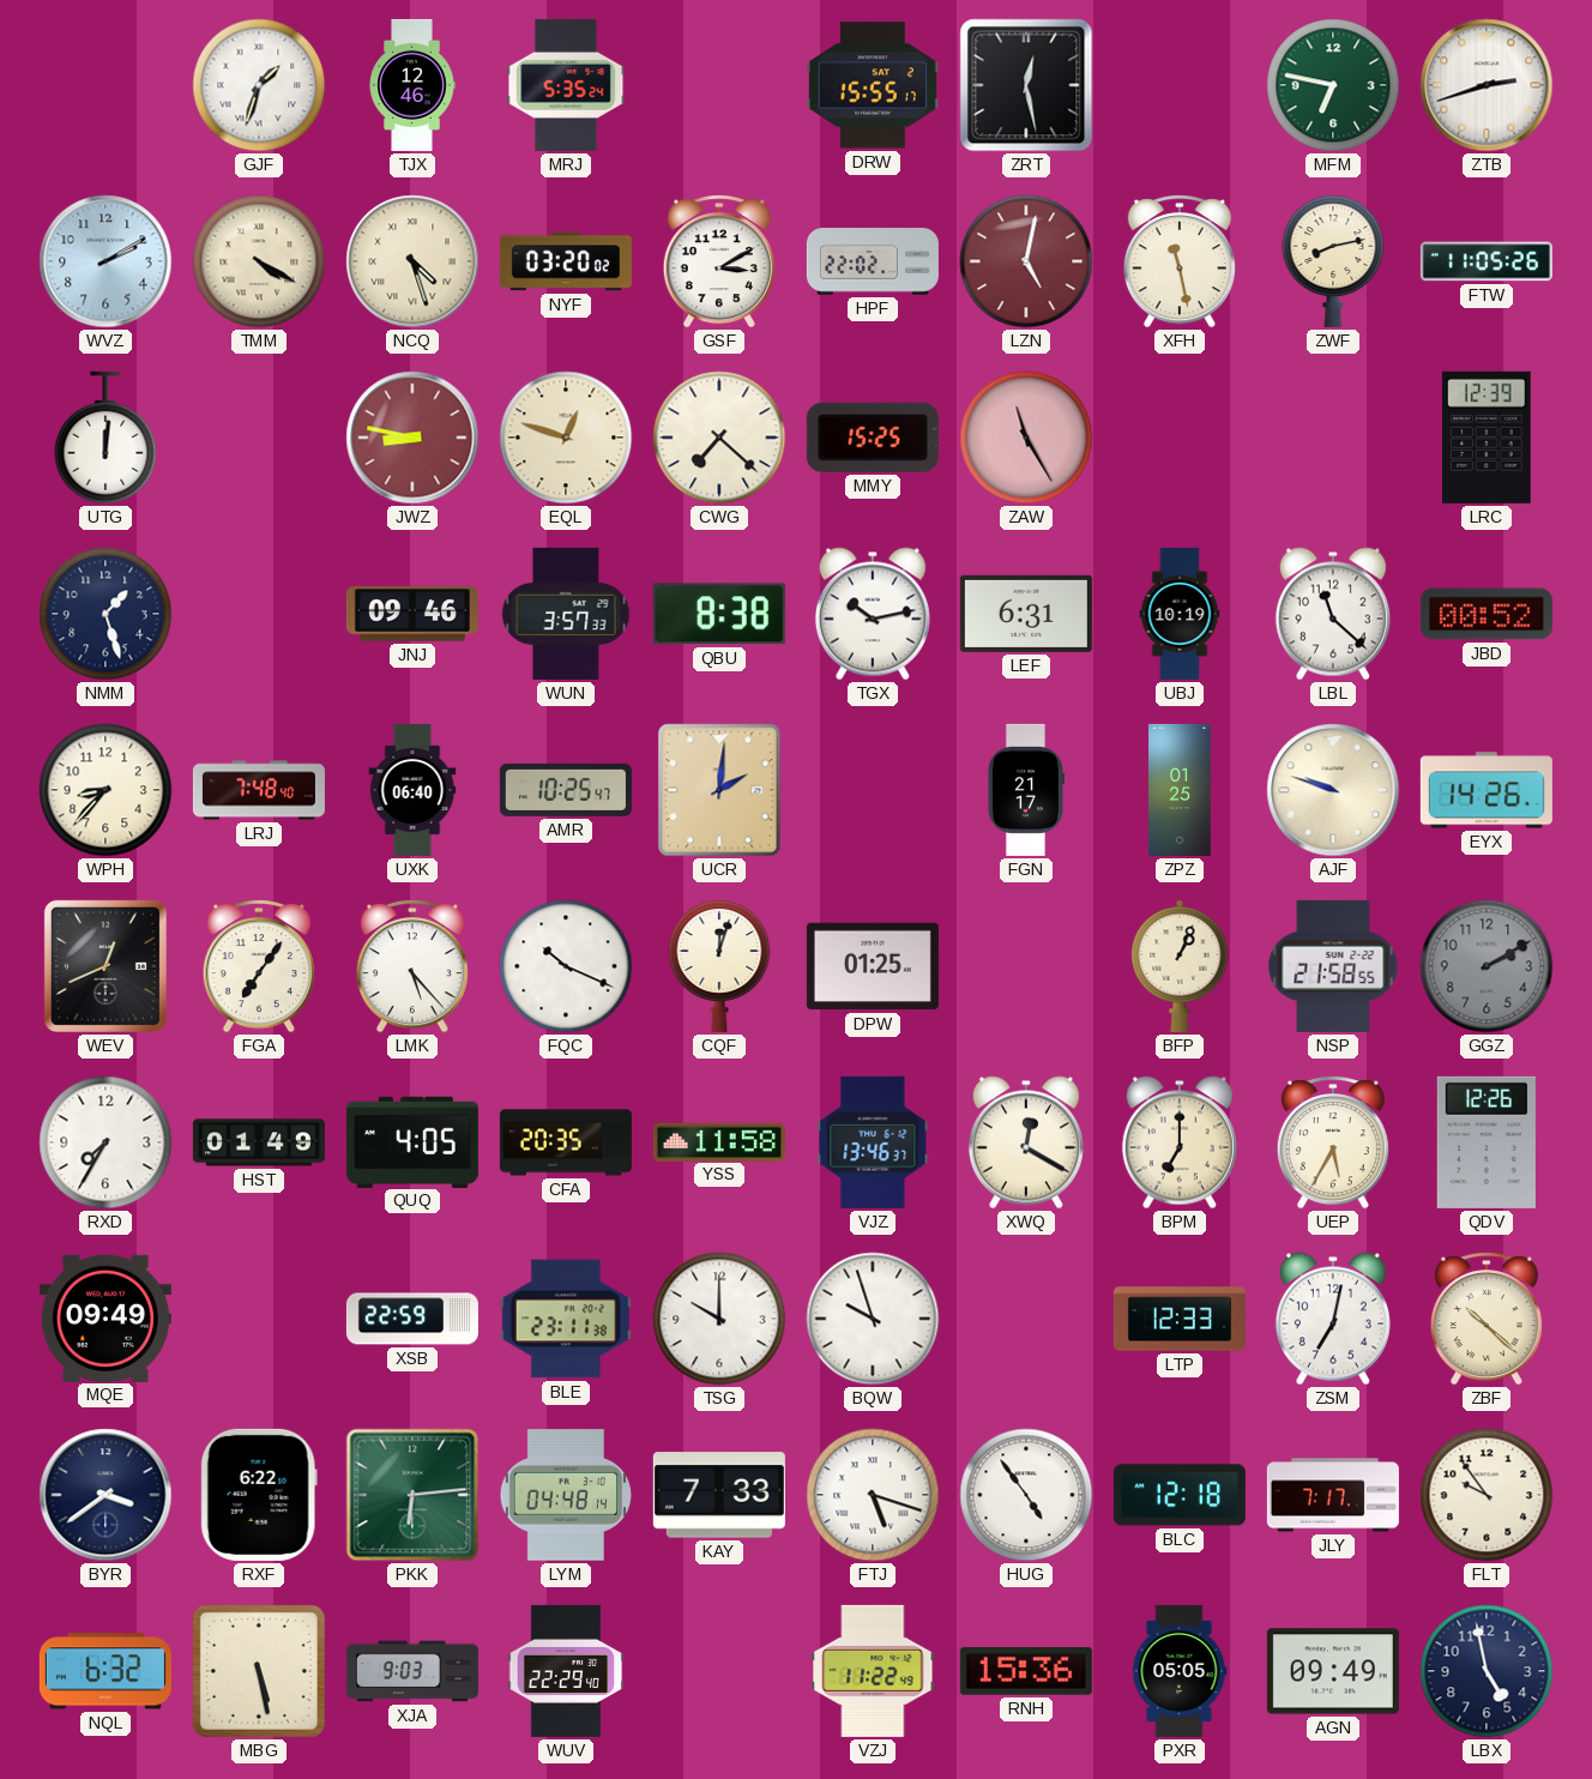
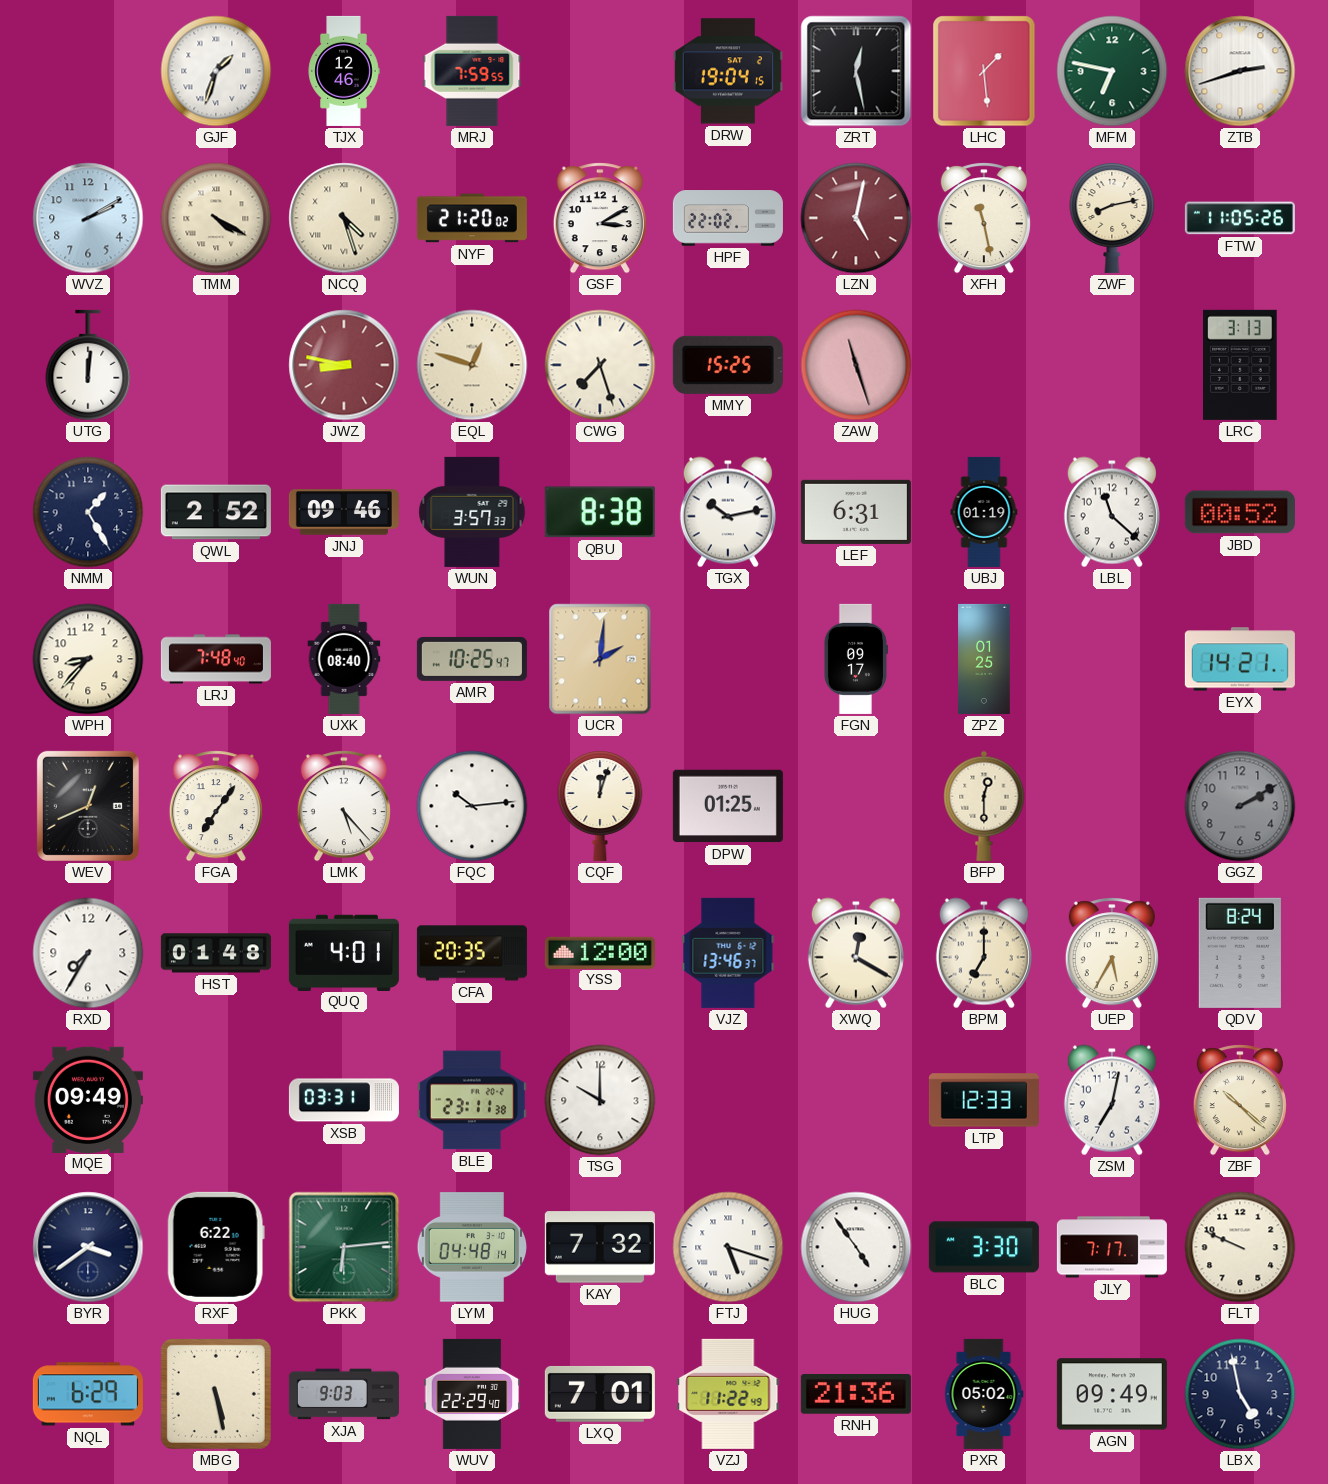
MRJ: 5:35 -> 7:59 (472, 71)
DRW: 15:55 -> 19:04 (728, 71)
LHC: none -> 1:29 (984, 71)
NYF: 03:20 -> 21:20 (472, 218)
CWG: 7:22 -> 7:27 (600, 365)
ZAW: 11:25 -> 11:27 (856, 365)
LRC: 12:39 -> 3:13 (1241, 365)
NMM: 1:27 -> 1:25 (88, 512)
QWL: none -> 2:52 (216, 512)
UBJ: 10:19 -> 01:19 (984, 512)
UXK: 06:40 -> 08:40 (344, 659)
FGN: 21:17 -> 09:17 (855, 659)
AJF: 9:48 -> none (1333, 790)
EYX: 14:26 -> 14:21 (1240, 659)
FQC: 10:19 -> 10:14 (472, 806)
BFP: 1:04 -> 12:30 (984, 806)
NSP: 21:58 -> none (1333, 966)
HST: 01:49 -> 01:48 (216, 953)
QUQ: 4:05 -> 4:01 (344, 952)
YSS: 11:58 -> 12:00 (600, 952)
QDV: 12:26 -> 8:24 (1240, 953)
XSB: 22:59 -> 03:31 (344, 1100)
BQW: 9:57 -> none (873, 1319)
KAY: 7:33 -> 7:32 (600, 1247)
BLC: 12:18 -> 3:30 (984, 1247)
FLT: 9:54 -> 9:49 (1240, 1247)
NQL: 6:32 -> 6:29 (88, 1394)
LXQ: none -> 7:01 (600, 1394)
RNH: 15:36 -> 21:36 (856, 1395)
PXR: 05:05 -> 05:02 (984, 1394)
